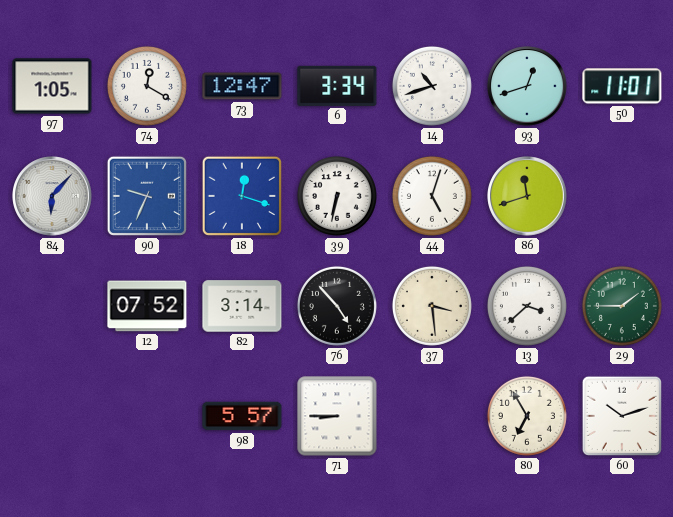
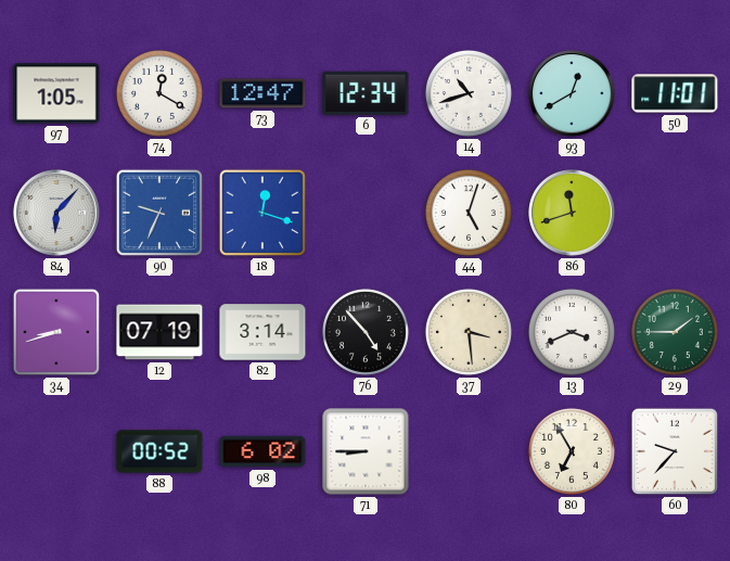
6: 3:34 -> 12:34 (366, 93)
93: 12:42 -> 12:40 (572, 93)
39: 6:32 -> none (337, 196)
34: none -> 8:42 (56, 332)
12: 07:52 -> 07:19 (159, 332)
13: 3:38 -> 3:41 (572, 332)
88: none -> 00:52 (159, 451)
98: 5:57 -> 6:02 (262, 451)
60: 10:12 -> 9:37 (675, 451)
